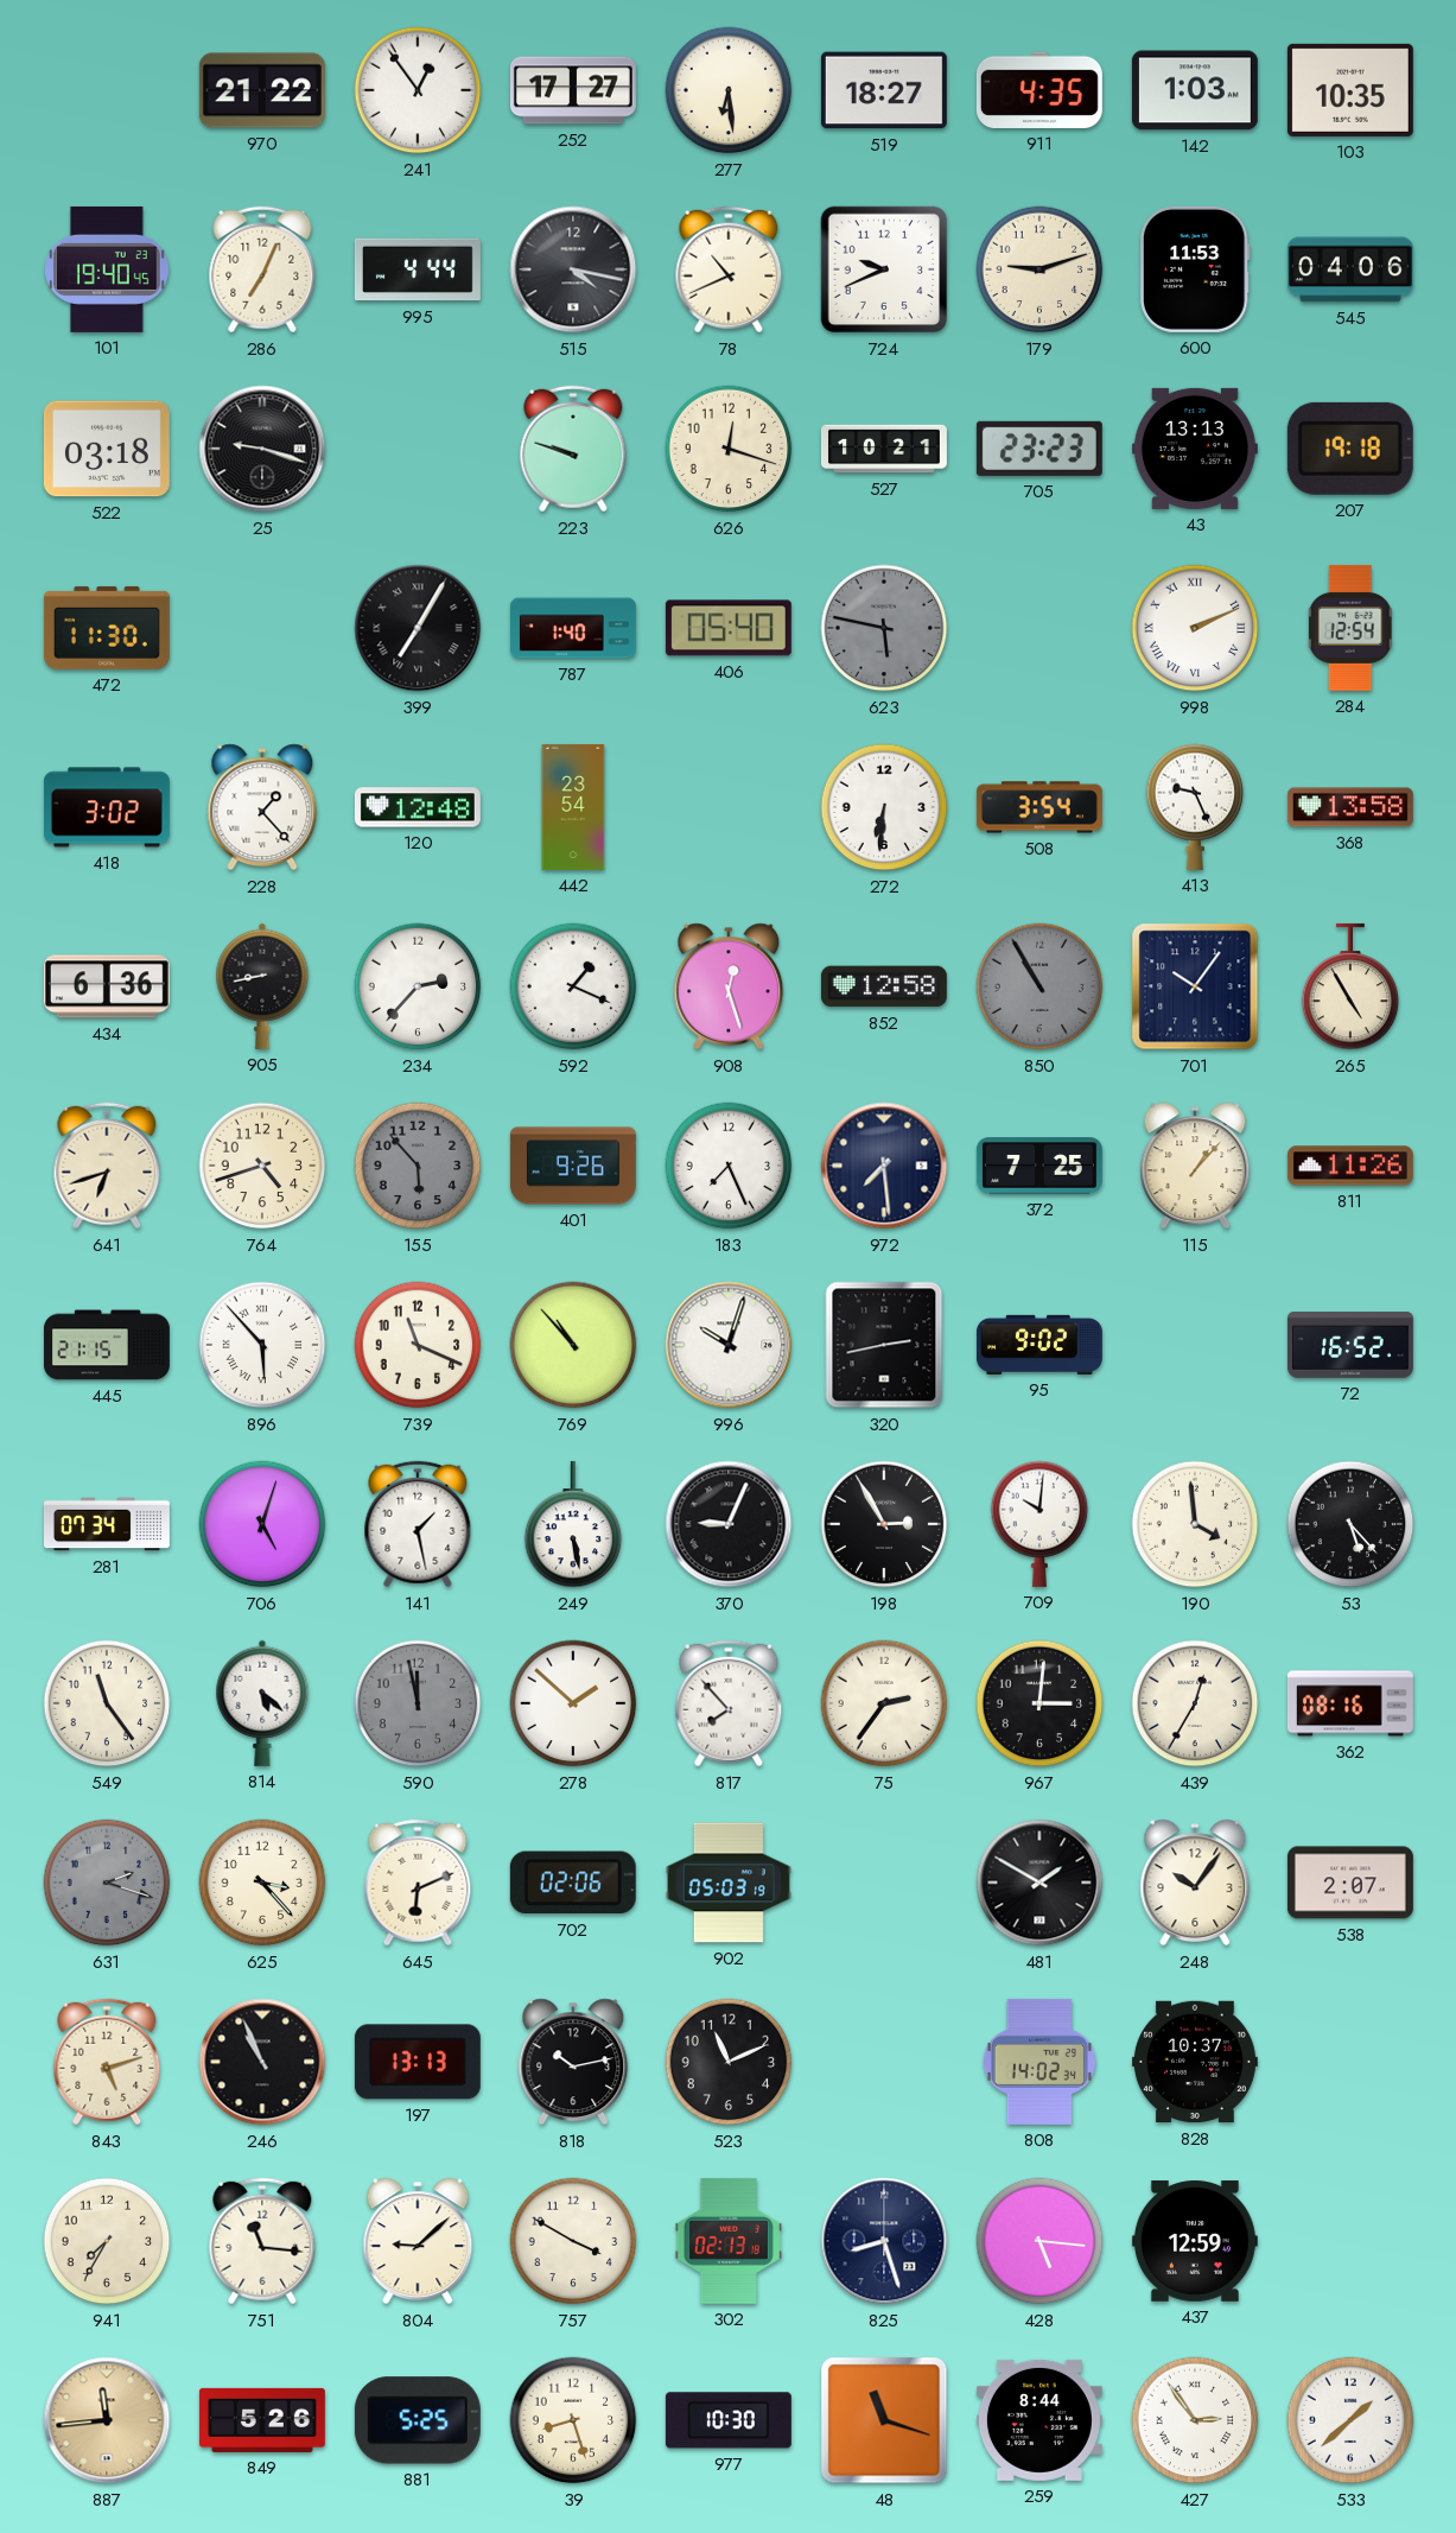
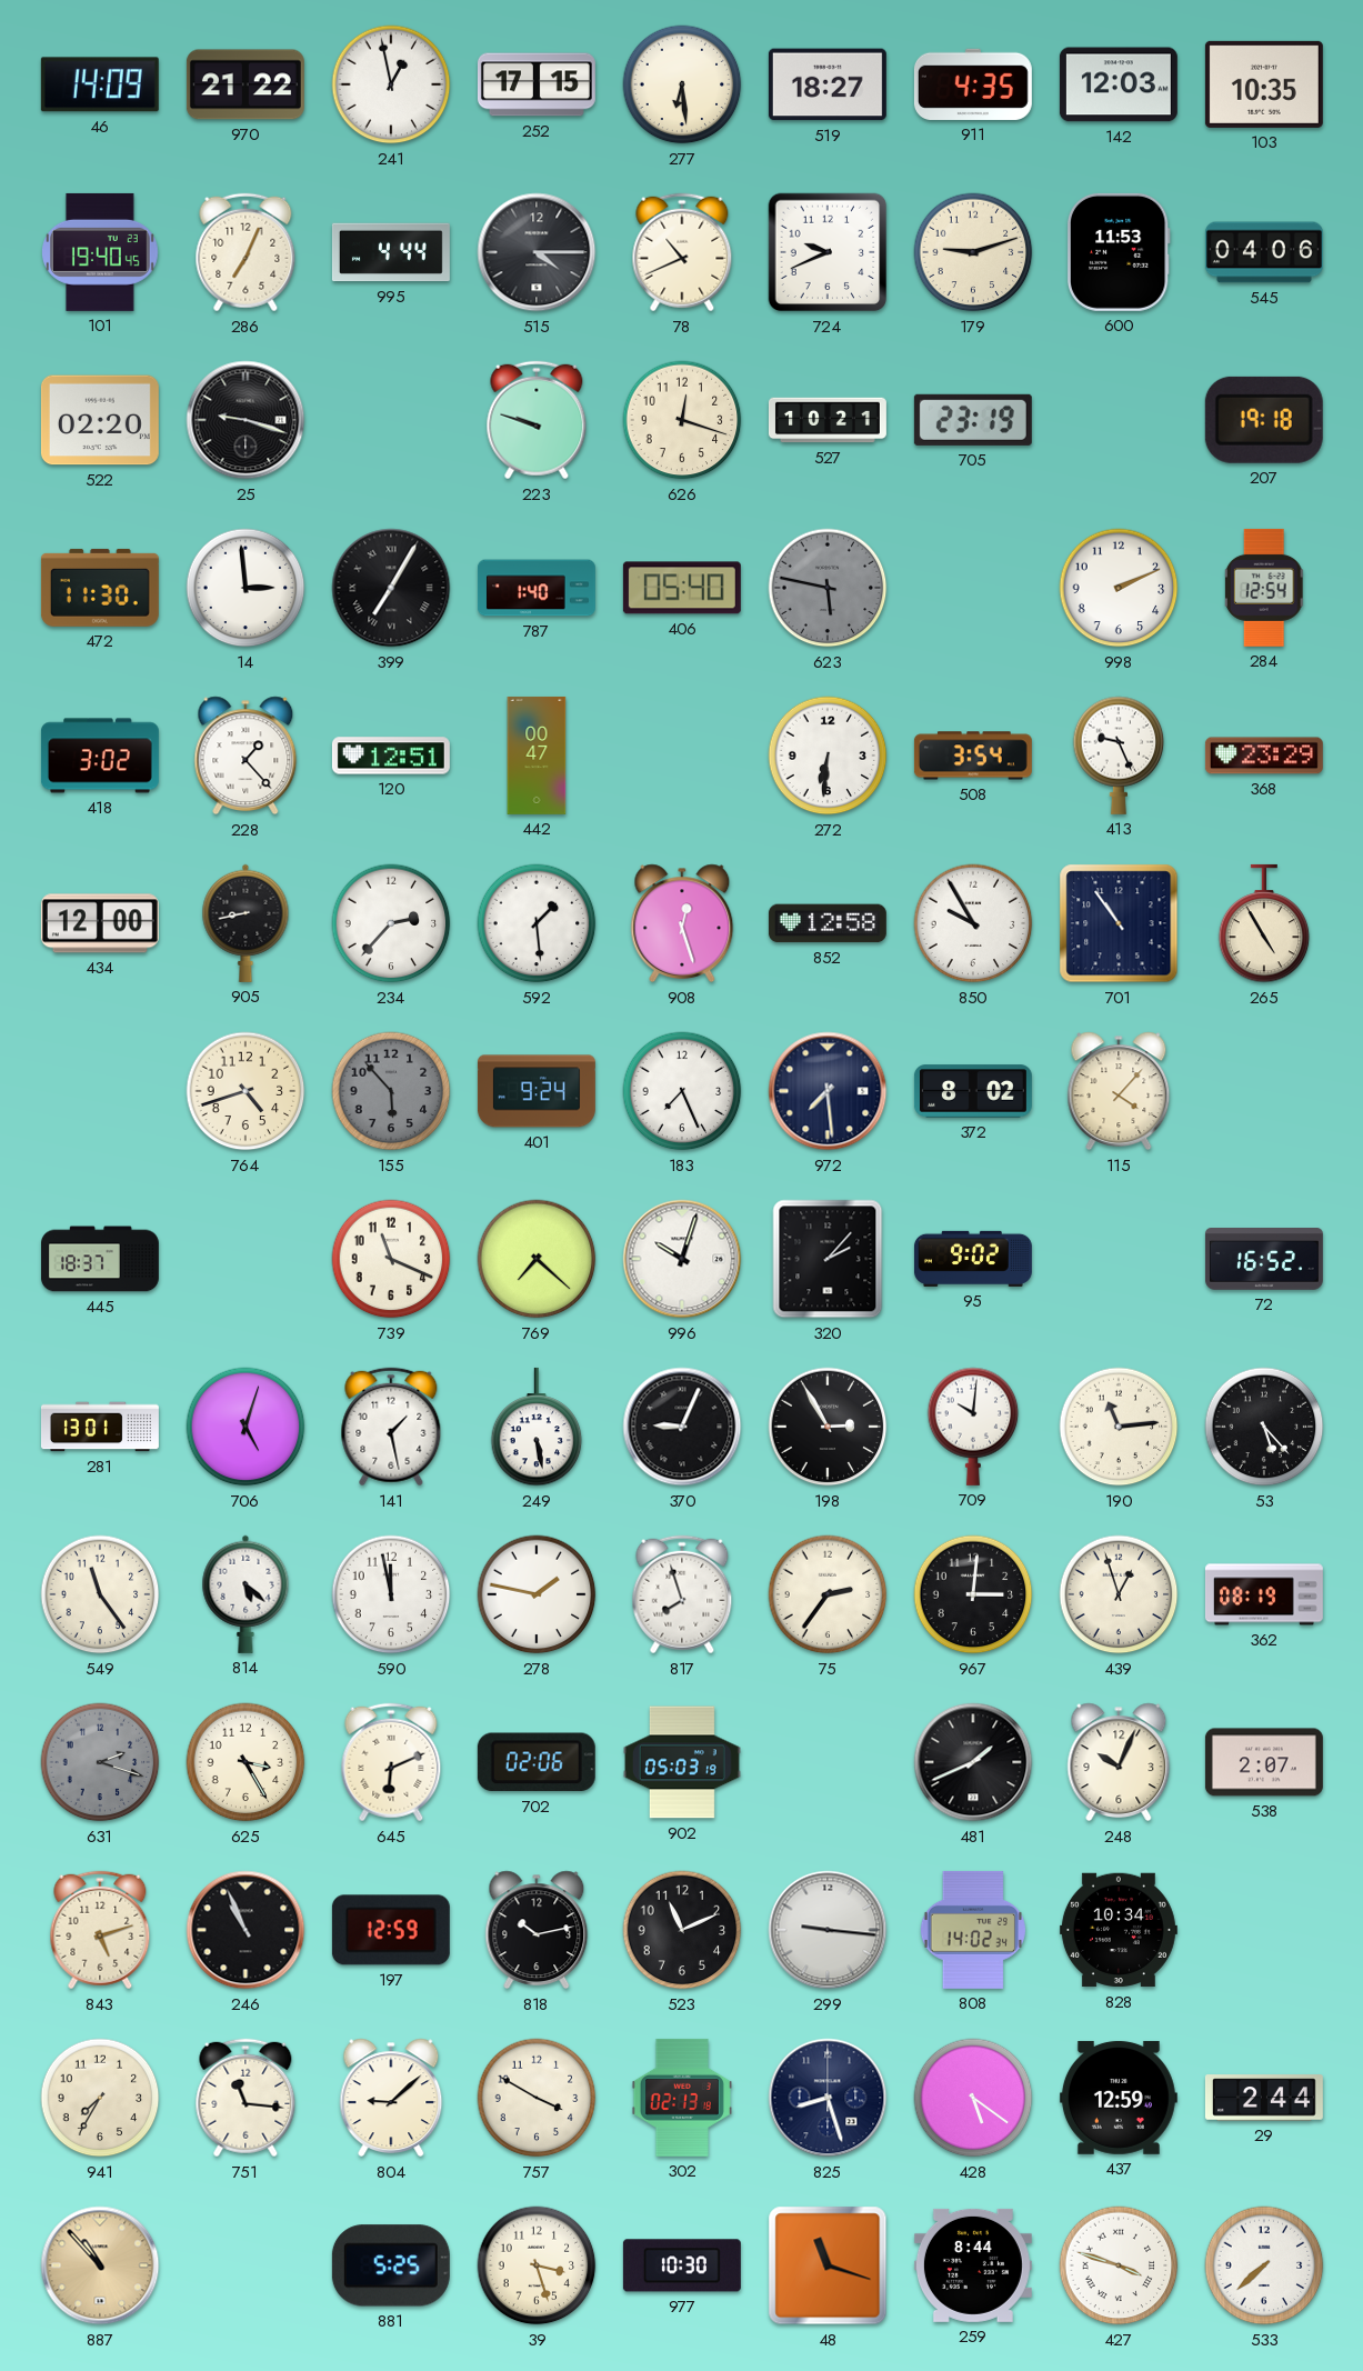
46: none -> 14:09 (100, 84)
241: 12:54 -> 12:58 (391, 84)
252: 17:27 -> 17:15 (537, 84)
142: 1:03 -> 12:03 (1119, 84)
515: 4:17 -> 4:15 (537, 252)
522: 03:18 -> 02:20 (100, 420)
705: 23:23 -> 23:19 (973, 420)
43: 13:13 -> none (1195, 449)
14: none -> 2:59 (245, 588)
998 numerals: Roman -> Arabic (1119, 588)
120: 12:48 -> 12:51 (391, 756)
442: 23:54 -> 00:47 (537, 756)
368: 13:58 -> 23:29 (1264, 756)
434: 6:36 -> 12:00 (100, 923)
592: 1:19 -> 1:29 (537, 923)
850: 10:55 -> 9:55 (973, 923)
850 dial: grey -> white (973, 923)
701: 10:06 -> 10:54 (1119, 923)
641: 6:42 -> none (107, 1166)
401: 9:26 -> 9:24 (537, 1091)
372: 7:25 -> 8:02 (973, 1091)
115: 1:07 -> 4:07 (1119, 1091)
811: 11:26 -> none (1350, 1166)
445: 21:15 -> 18:37 (100, 1259)
896: 5:53 -> none (262, 1345)
769: 10:53 -> 7:22 (537, 1259)
320: 2:43 -> 2:07 (828, 1259)
281: 07:34 -> 13:01 (100, 1427)
190: 3:59 -> 11:14 (1119, 1427)
590 dial: grey -> white (391, 1594)
278: 1:52 -> 1:47 (537, 1594)
817: 7:53 -> 7:57 (682, 1594)
439: 12:35 -> 12:57 (1119, 1594)
362: 08:16 -> 08:19 (1264, 1594)
625: 3:23 -> 3:25 (245, 1762)
481: 1:50 -> 1:41 (973, 1762)
248: 10:06 -> 10:04 (1119, 1762)
197: 13:13 -> 12:59 (391, 1930)
299: none -> 9:16 (828, 1930)
828: 10:37 -> 10:34 (1119, 1930)
428: 5:16 -> 5:21 (973, 2098)
29: none -> 2:44 (1264, 2098)
887: 11:44 -> 10:53 (100, 2265)
849: 5:26 -> none (262, 2420)
39: 8:27 -> 3:27 (537, 2265)
427: 2:54 -> 3:48 (1119, 2265)
533: 1:38 -> 7:38 (1264, 2265)
